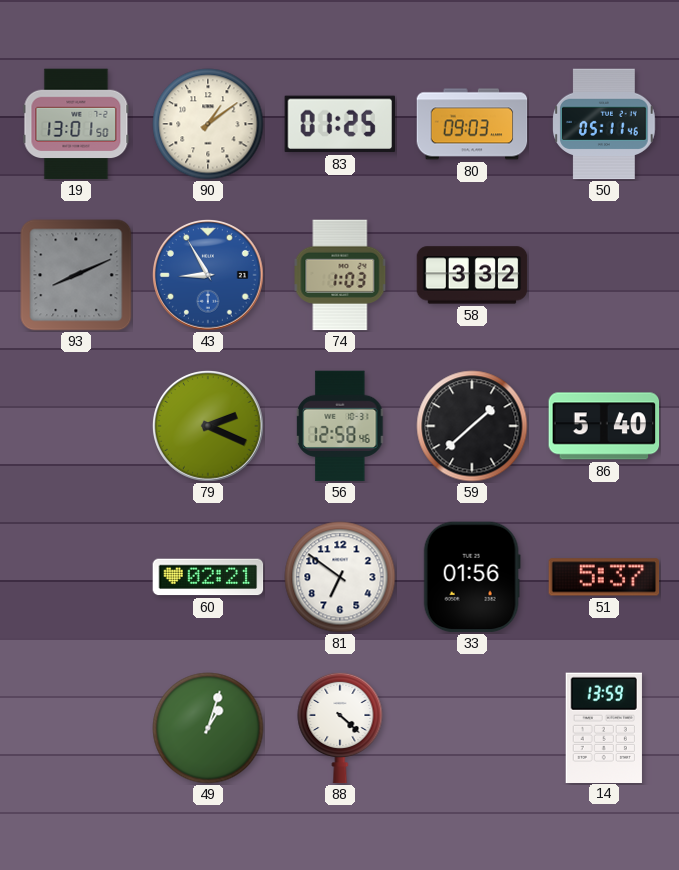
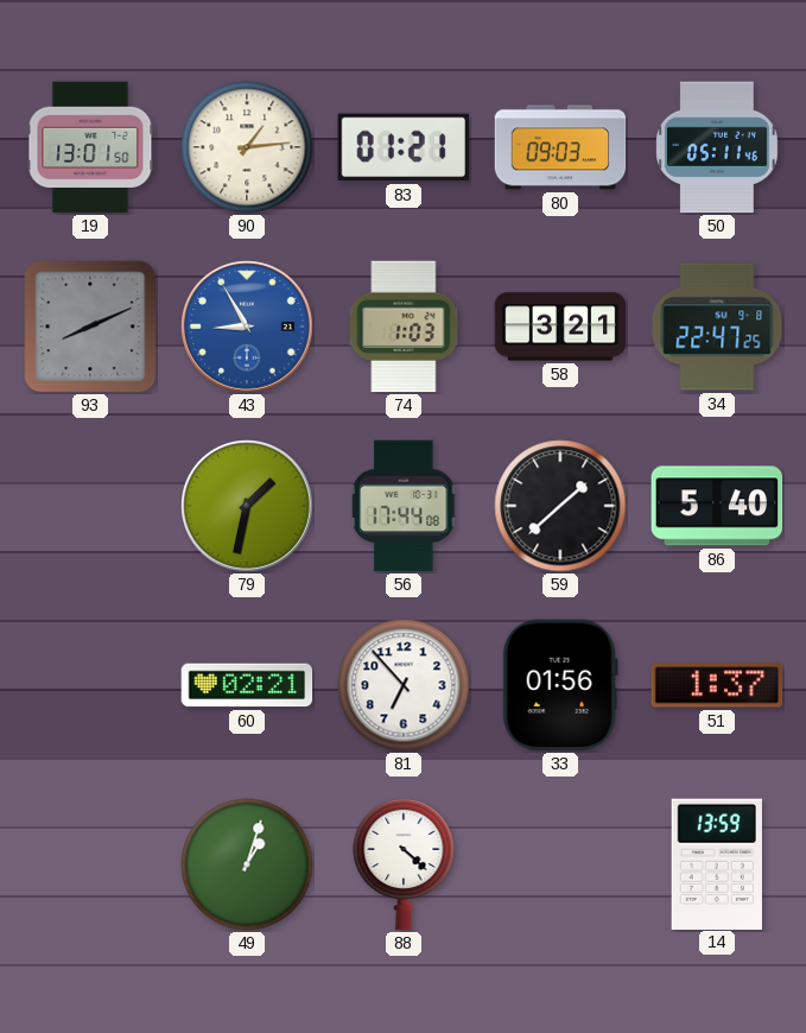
90: 1:09 -> 1:14 (247, 147)
83: 01:25 -> 01:21 (404, 147)
58: 3:32 -> 3:21 (560, 327)
34: none -> 22:47 (717, 327)
79: 2:19 -> 1:32 (248, 507)
56: 12:58 -> 17:44 (405, 506)
81: 6:51 -> 6:53 (404, 685)
51: 5:37 -> 1:37 (717, 685)
